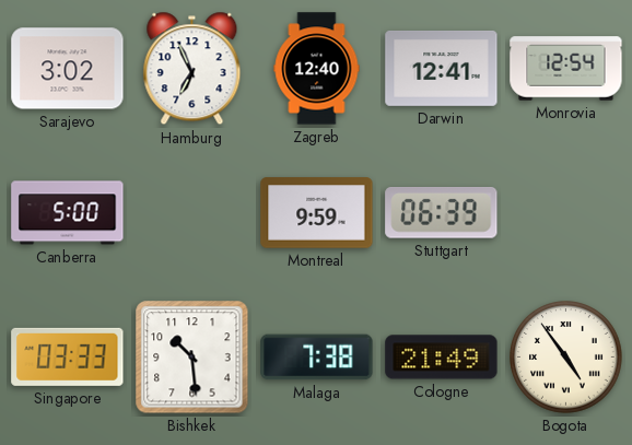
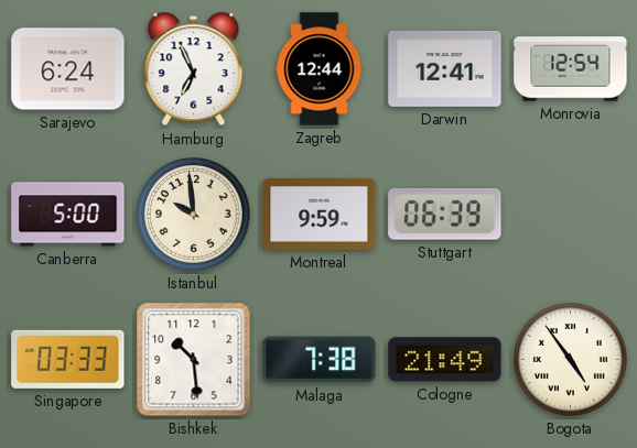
Sarajevo: 3:02 -> 6:24 (68, 69)
Zagreb: 12:40 -> 12:44 (320, 69)
Istanbul: none -> 9:59 (194, 215)
